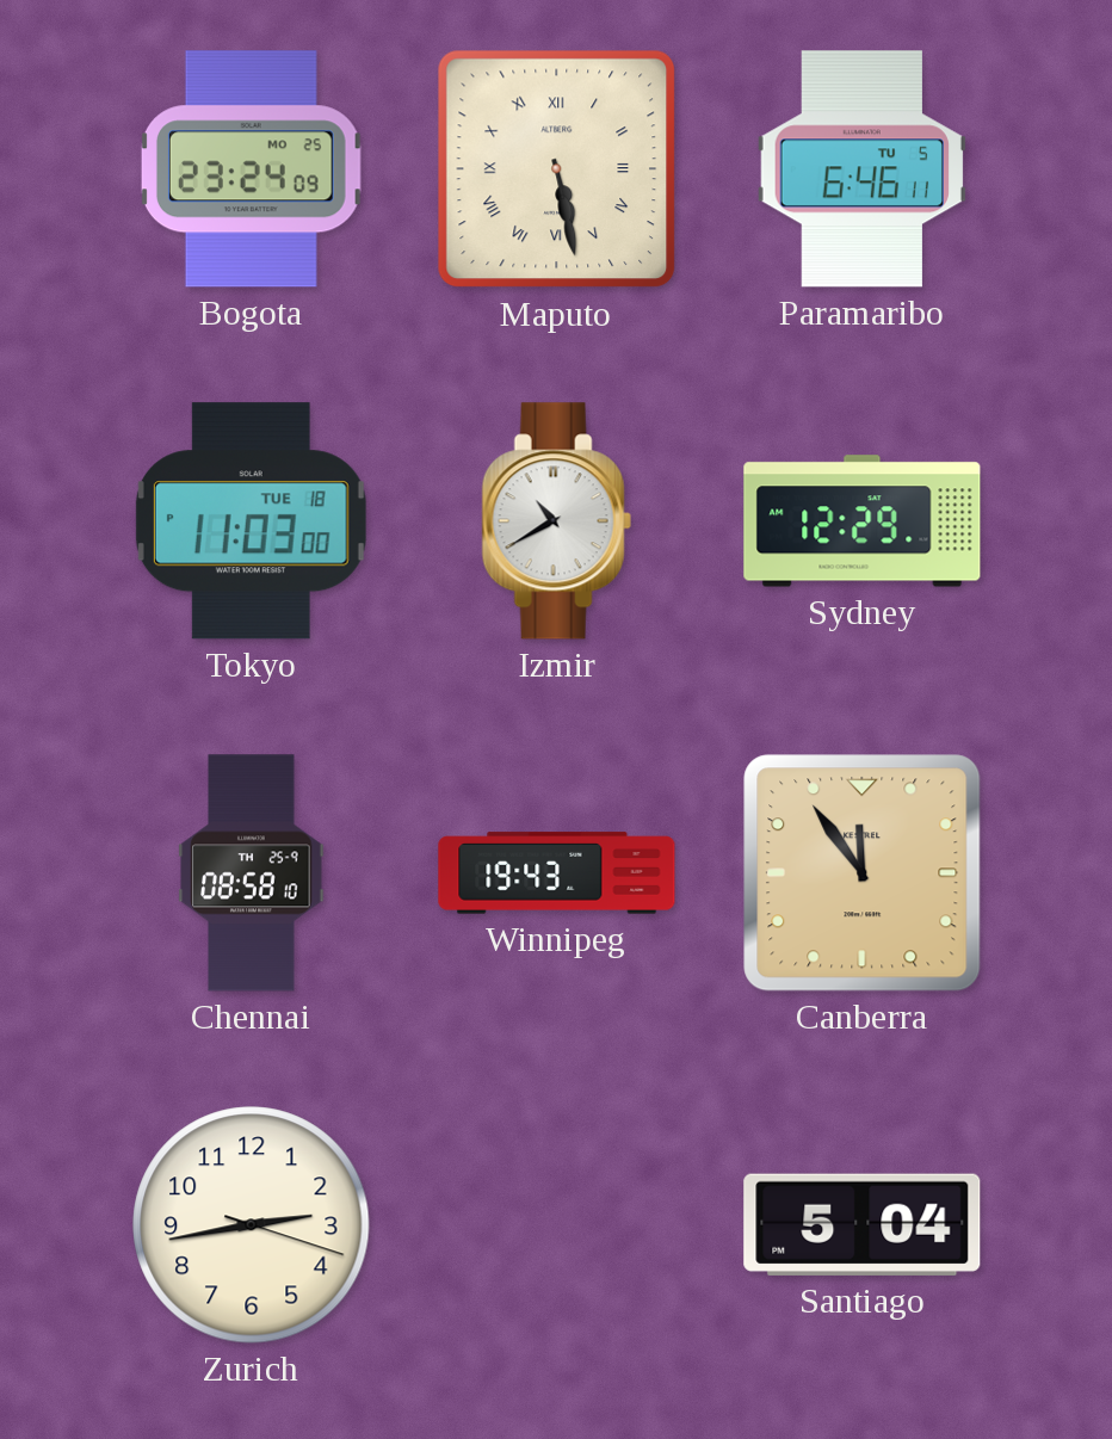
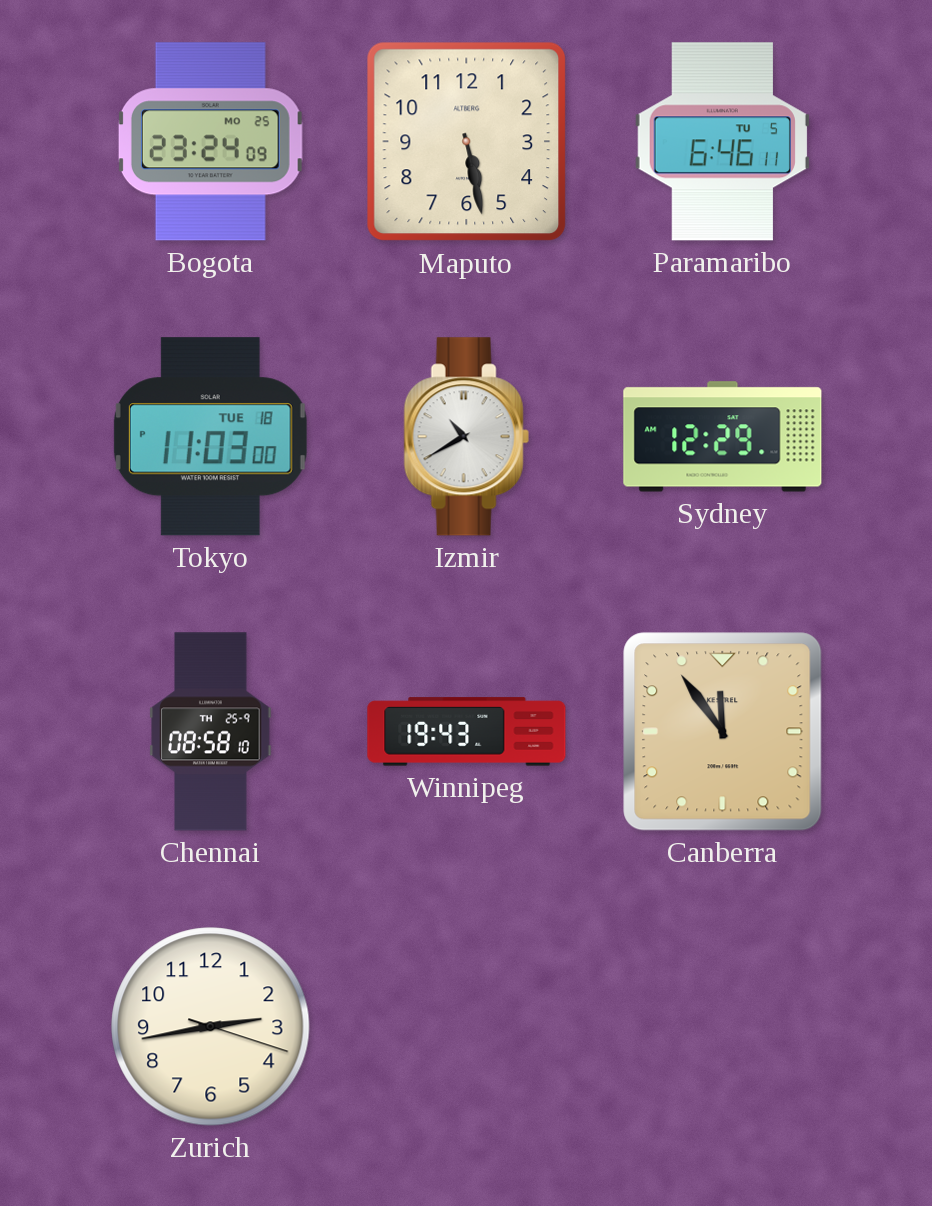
Maputo numerals: Roman -> Arabic (467, 142)
Santiago: 5:04 -> none (863, 1224)
